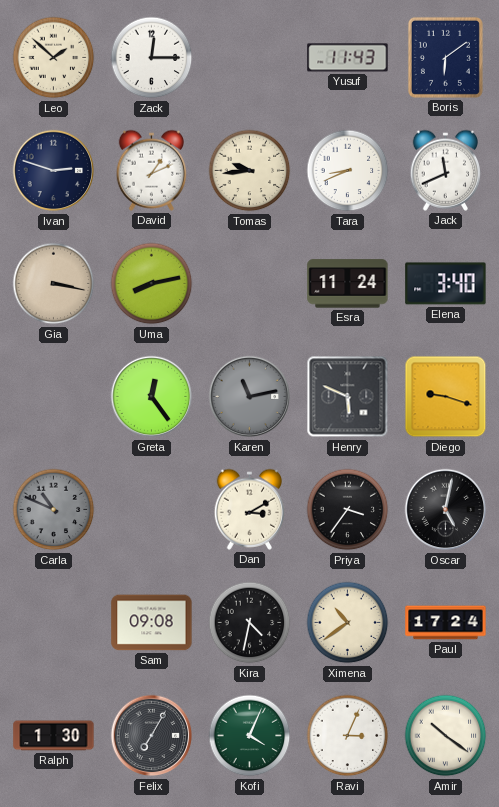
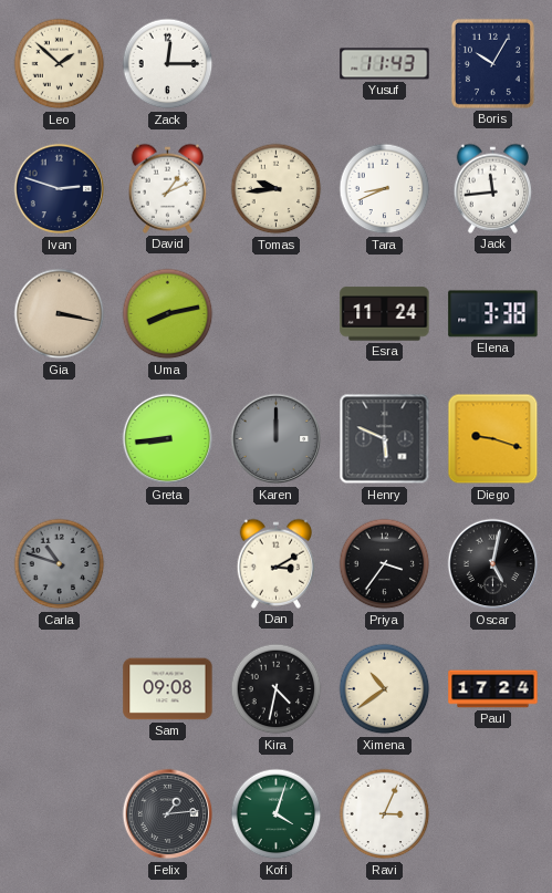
Boris: 6:09 -> 10:05 (492, 63)
Jack: 11:41 -> 11:44 (493, 188)
Elena: 3:40 -> 3:38 (493, 314)
Greta: 12:24 -> 8:44 (168, 439)
Karen: 11:13 -> 12:00 (277, 439)
Carla: 10:49 -> 10:48 (60, 564)
Ralph: 1:30 -> none (54, 736)
Felix: 7:05 -> 1:14 (168, 814)
Kofi: 4:04 -> 4:03 (277, 814)
Amir: 10:21 -> none (446, 736)
